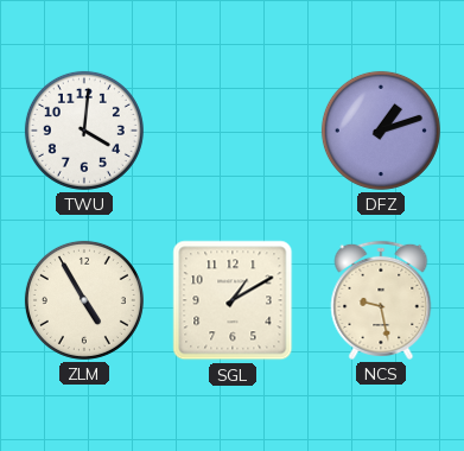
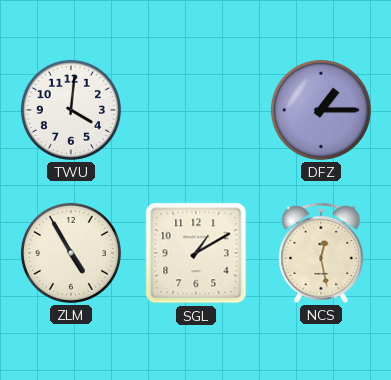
DFZ: 1:12 -> 1:15 (321, 110)
NCS: 9:28 -> 12:28 (321, 253)
